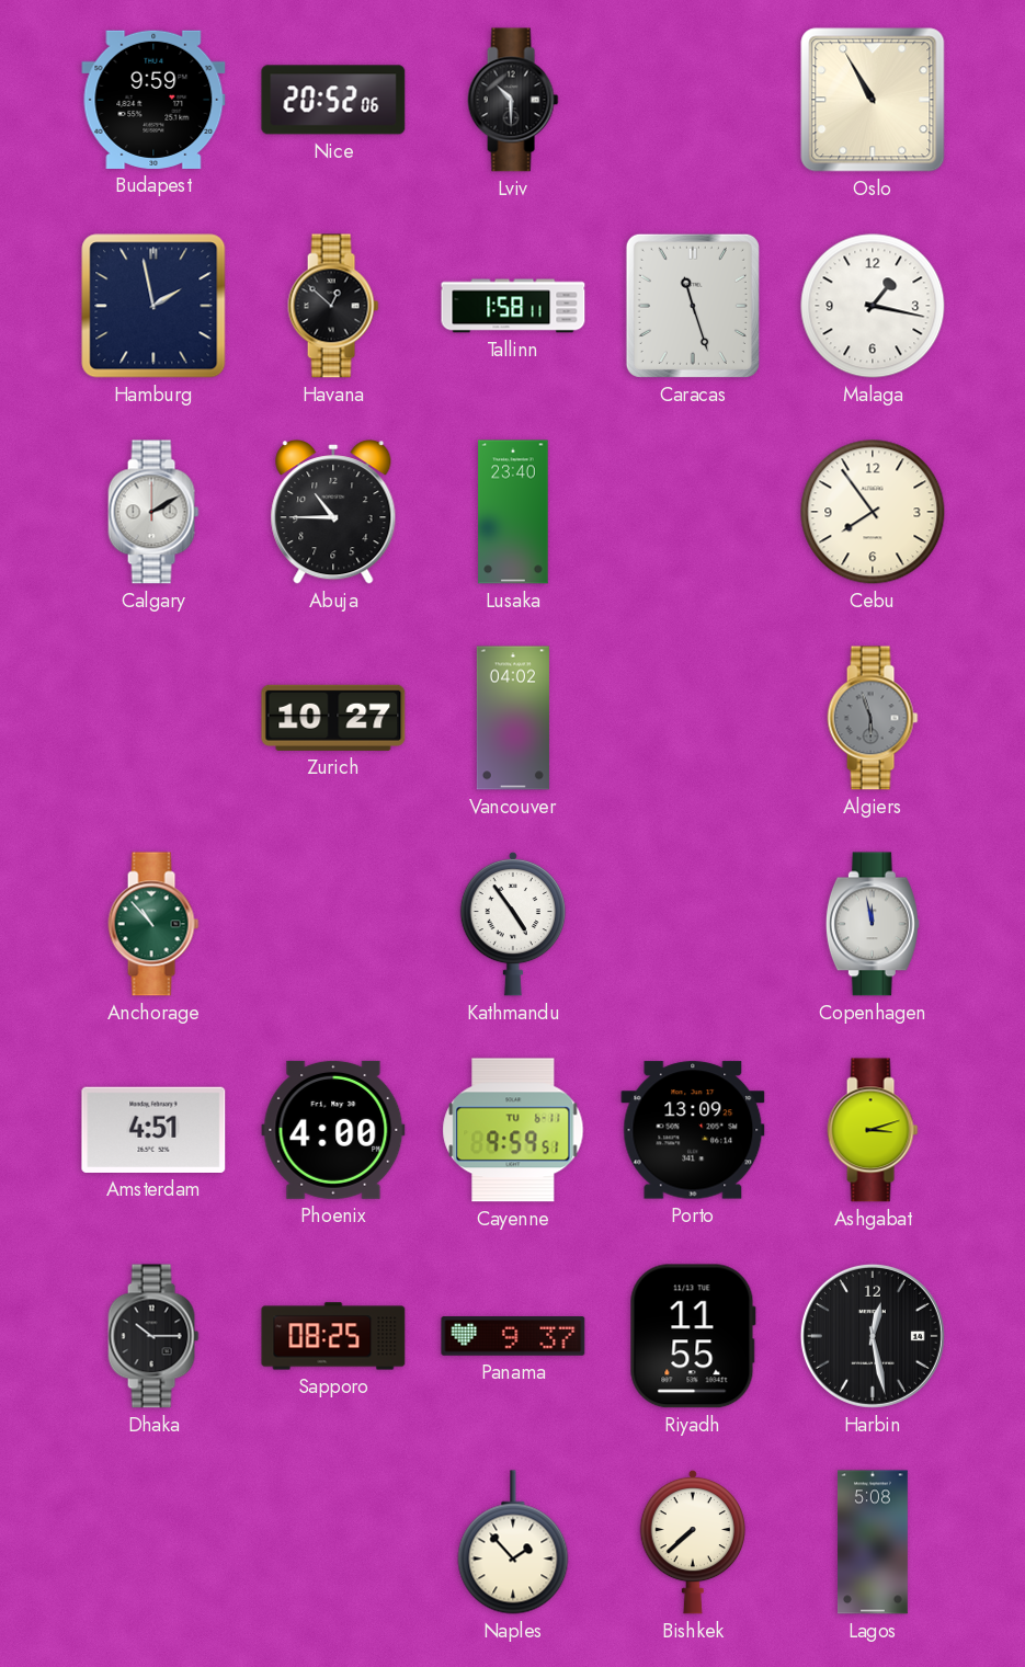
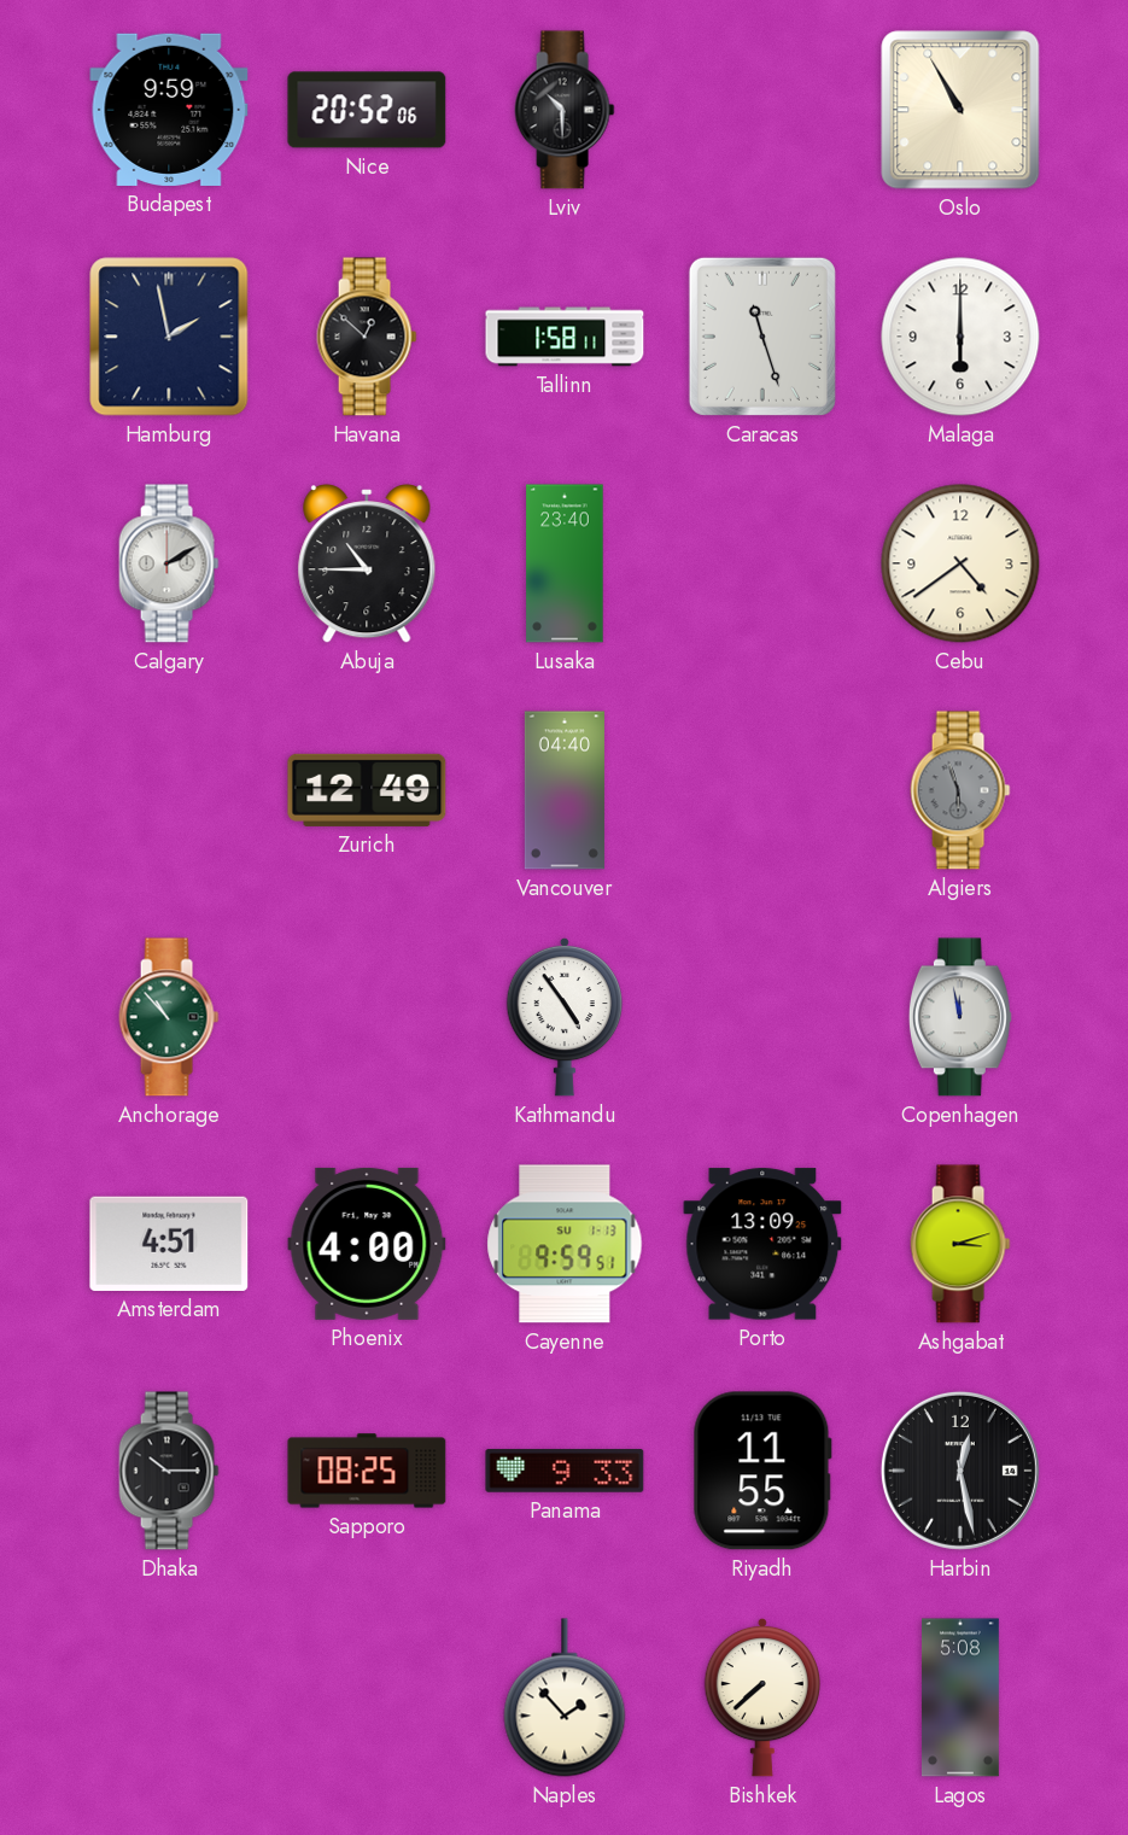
Malaga: 1:17 -> 6:00 (960, 337)
Cebu: 7:54 -> 4:39 (960, 563)
Zurich: 10:27 -> 12:49 (367, 790)
Vancouver: 04:02 -> 04:40 (565, 790)
Cayenne date: TU 6-11 -> SU 1-13 (565, 1244)
Panama: 9:37 -> 9:33 (565, 1471)
